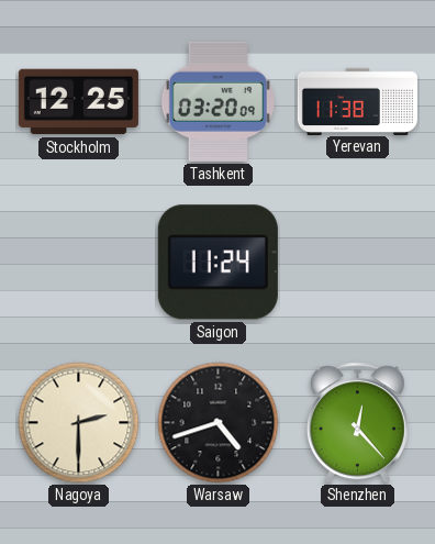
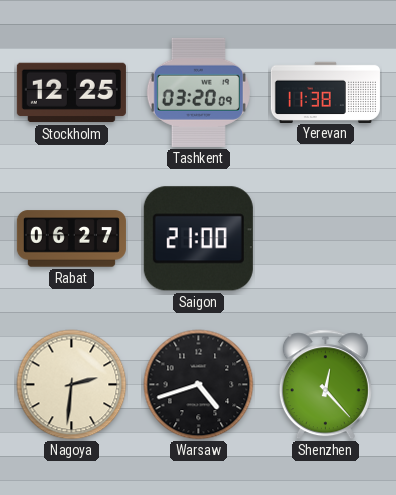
Rabat: none -> 06:27 (71, 239)
Saigon: 11:24 -> 21:00 (198, 239)
Nagoya: 2:30 -> 2:31 (72, 385)
